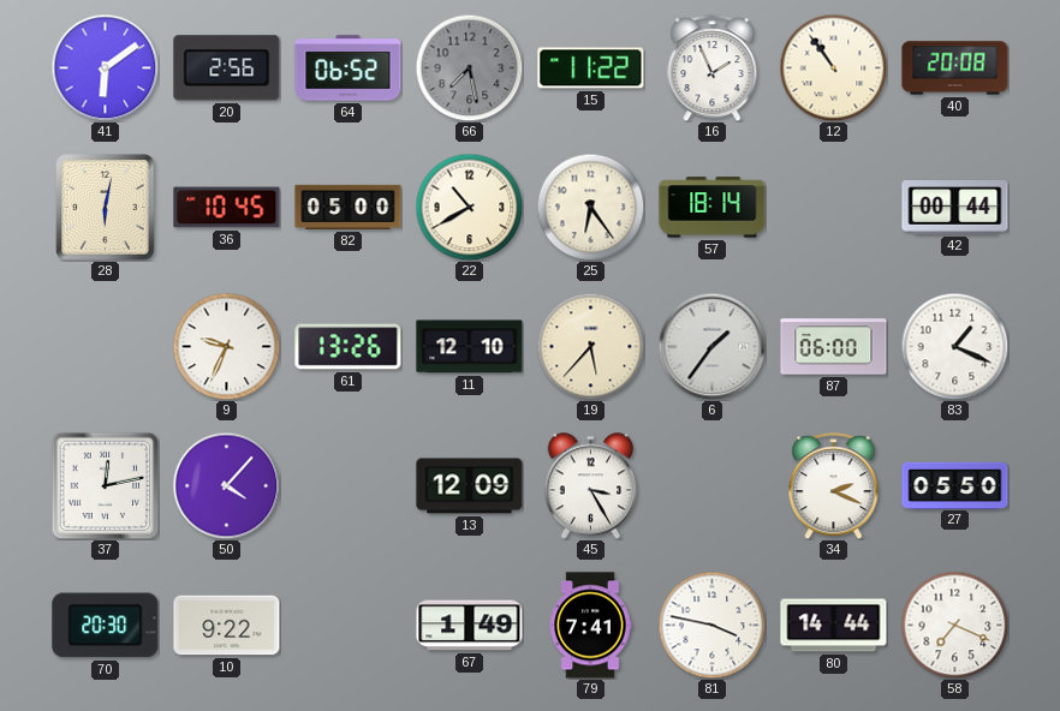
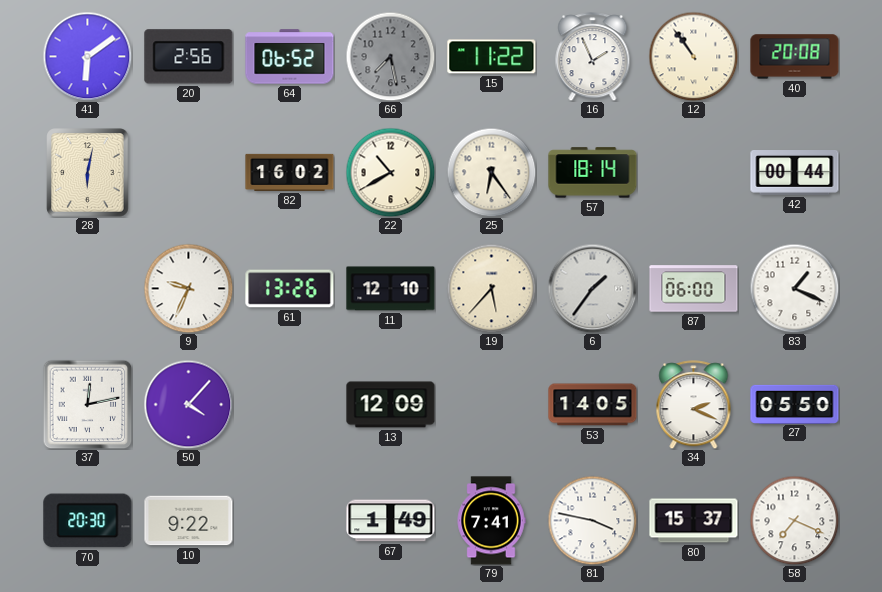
36: 10:45 -> none (227, 208)
82: 05:00 -> 16:02 (290, 172)
45: 3:25 -> none (591, 486)
53: none -> 14:05 (593, 405)
80: 14:44 -> 15:37 (694, 521)
